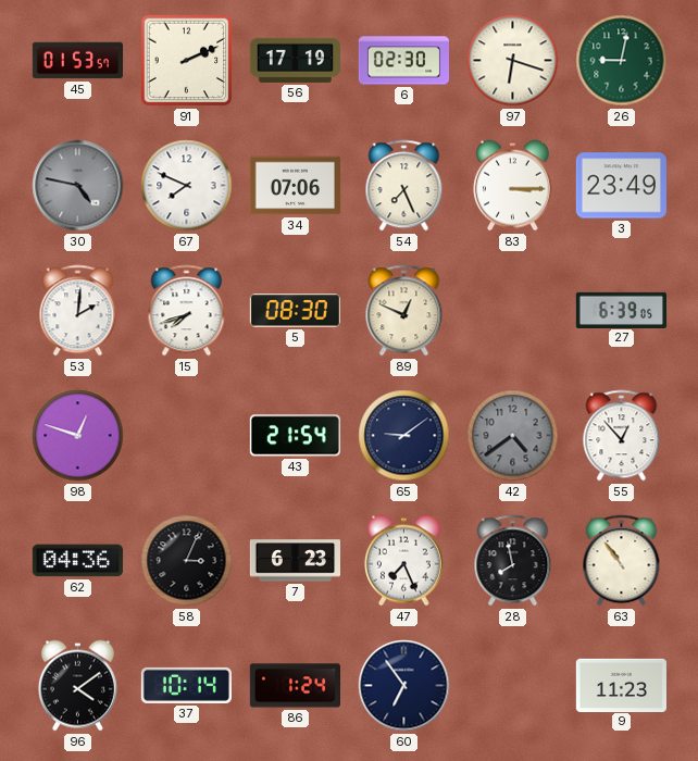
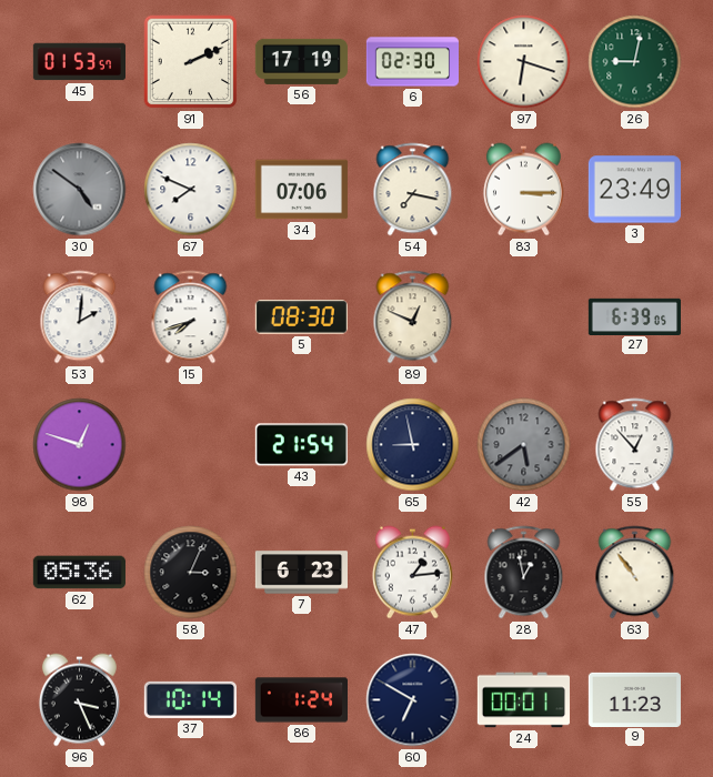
30: 4:47 -> 4:51 (80, 190)
54: 7:26 -> 7:17 (413, 190)
65: 9:09 -> 8:58 (413, 445)
42: 4:39 -> 5:39 (524, 445)
62: 04:36 -> 05:36 (79, 573)
47: 7:26 -> 1:14 (412, 573)
28: 7:58 -> 12:58 (524, 573)
96: 4:09 -> 3:26 (79, 700)
60: 6:54 -> 6:50 (413, 700)
24: none -> 00:01 (523, 700)
